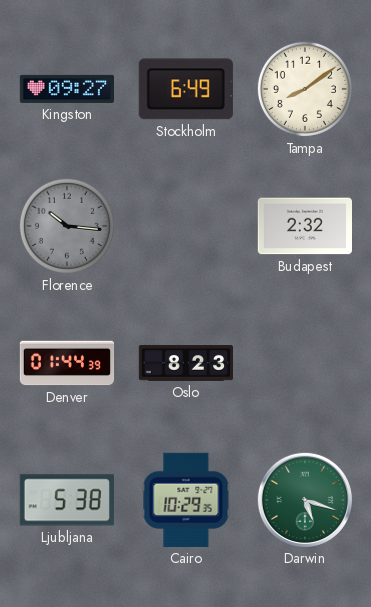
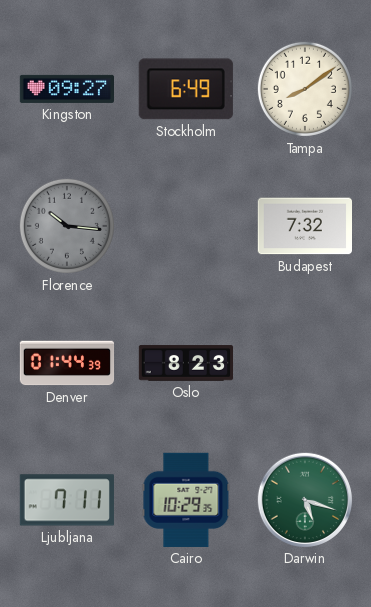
Budapest: 2:32 -> 7:32 (304, 226)
Ljubljana: 5:38 -> 7:11 (67, 500)
